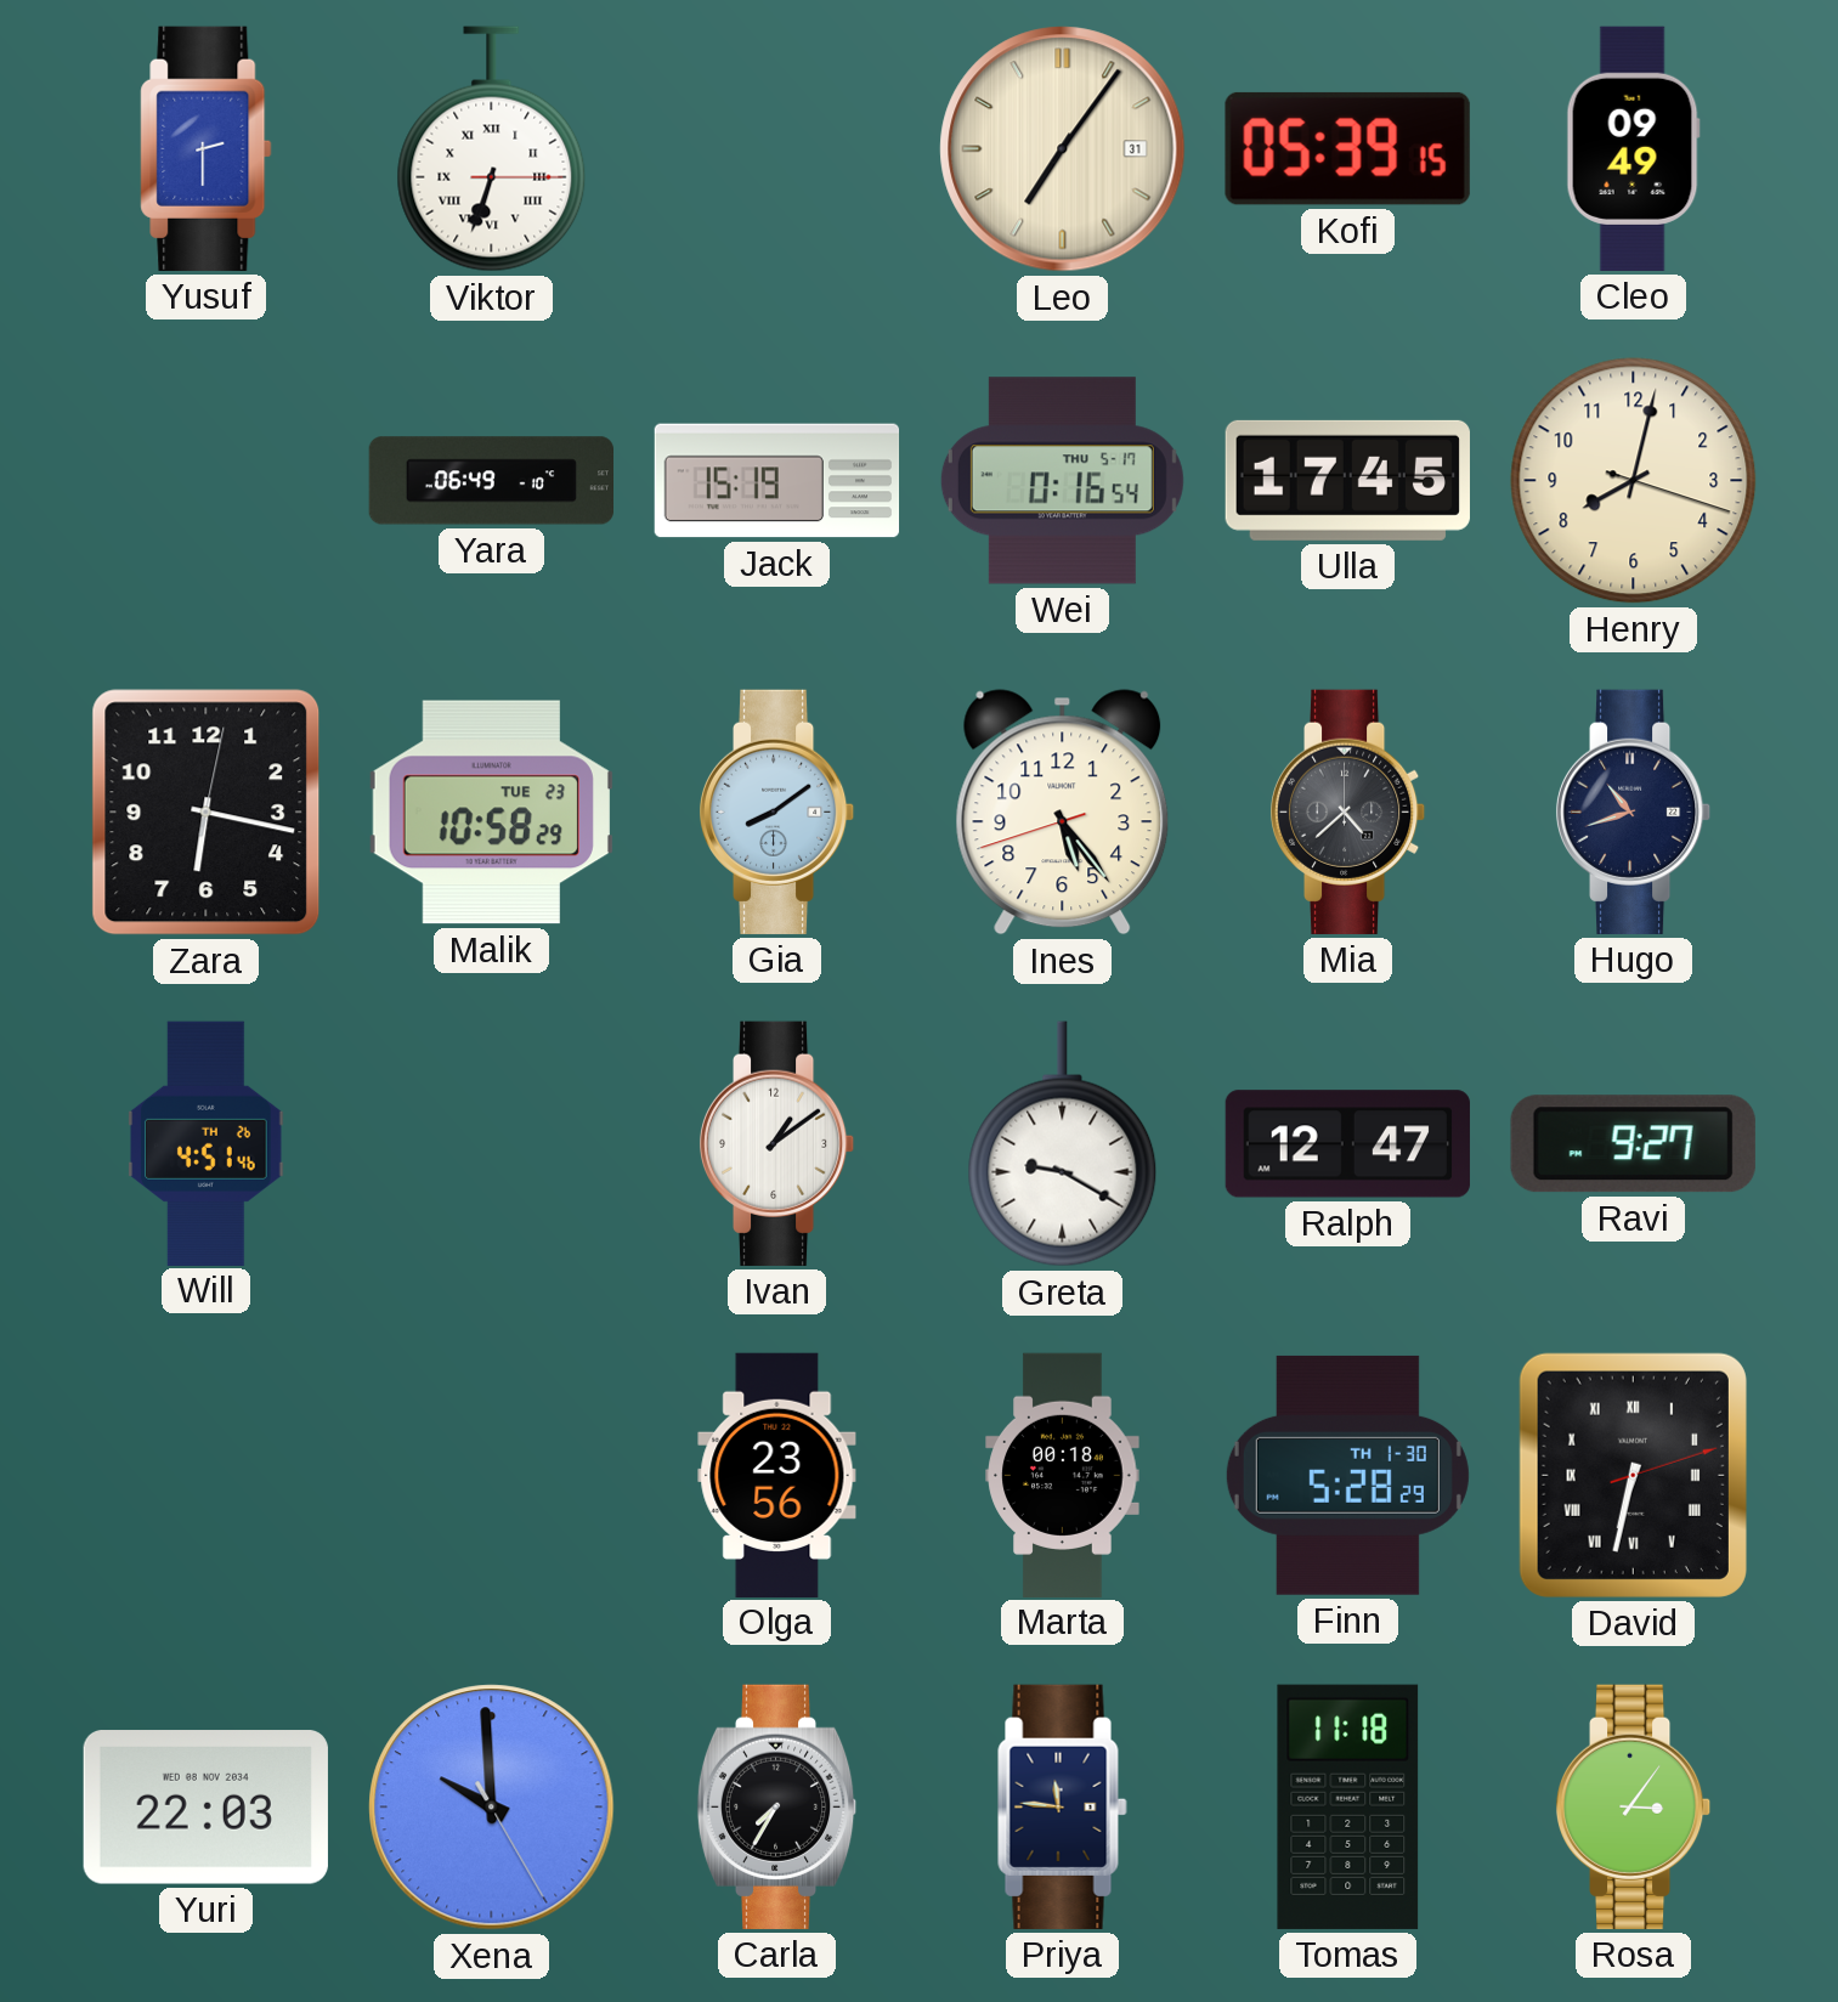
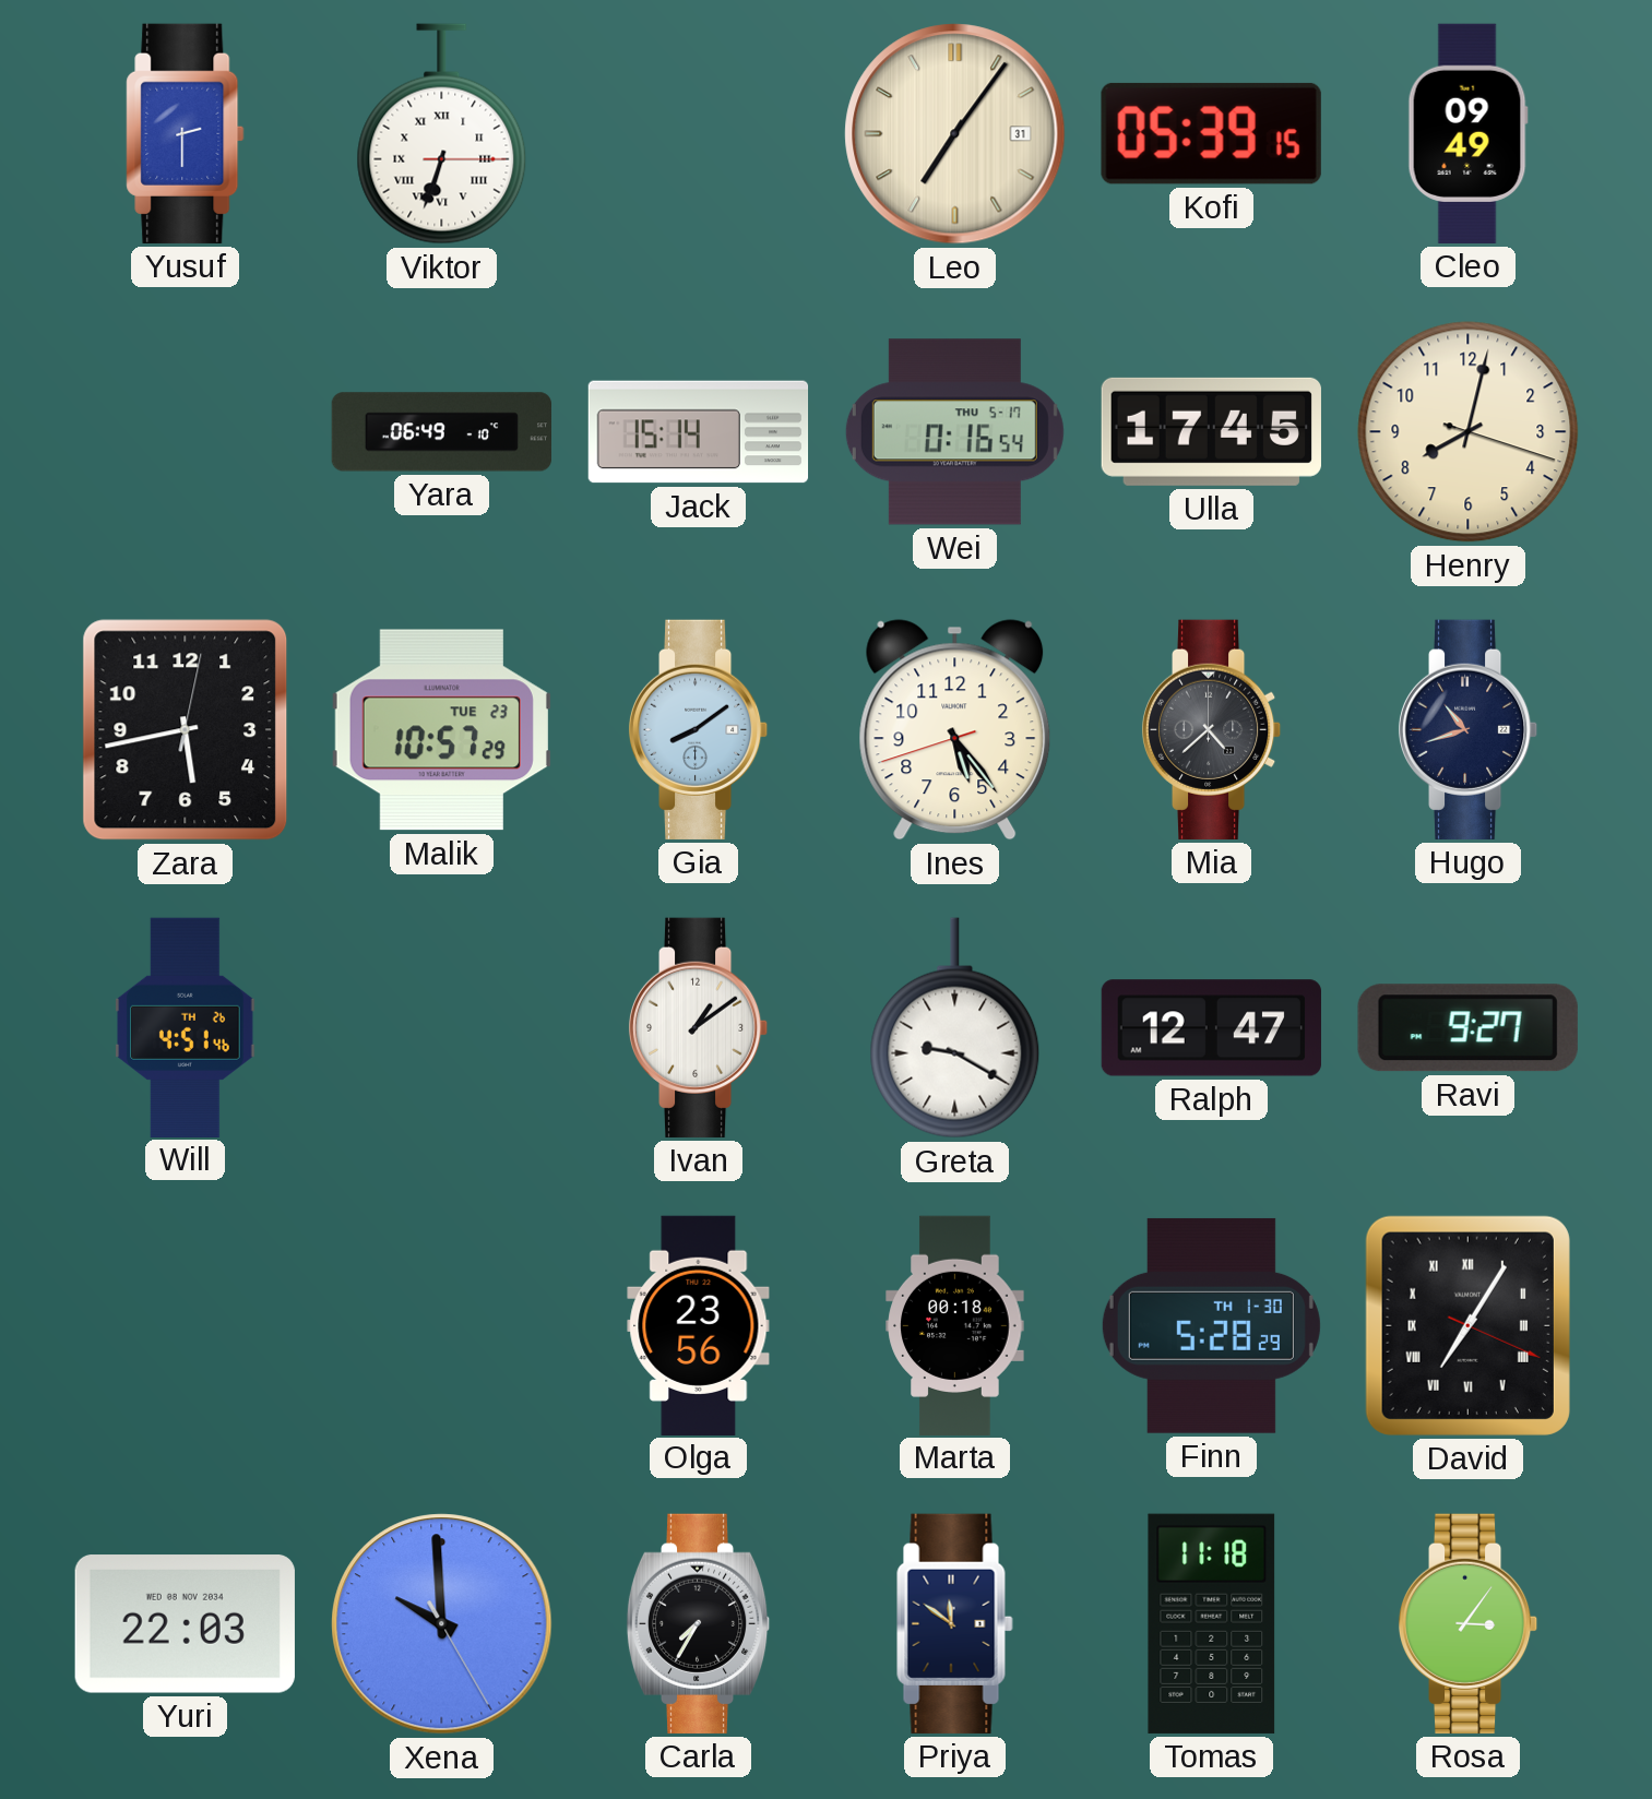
Jack: 15:19 -> 15:14 (699, 432)
Zara: 6:17 -> 5:43 (186, 730)
Malik: 10:58 -> 10:57 (441, 730)
David: 6:32 -> 7:05 (1467, 1325)
Priya: 11:46 -> 11:51 (955, 1623)
